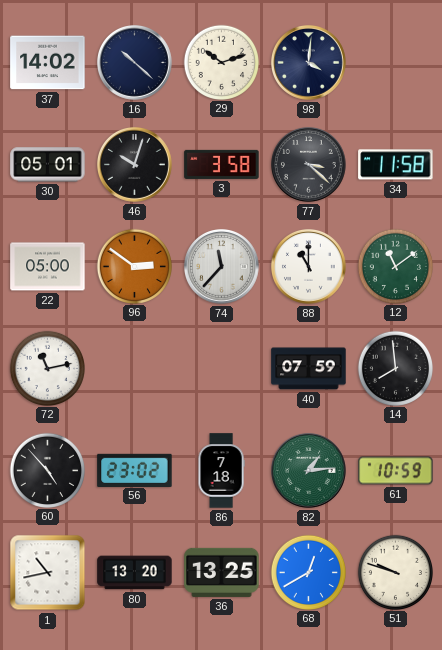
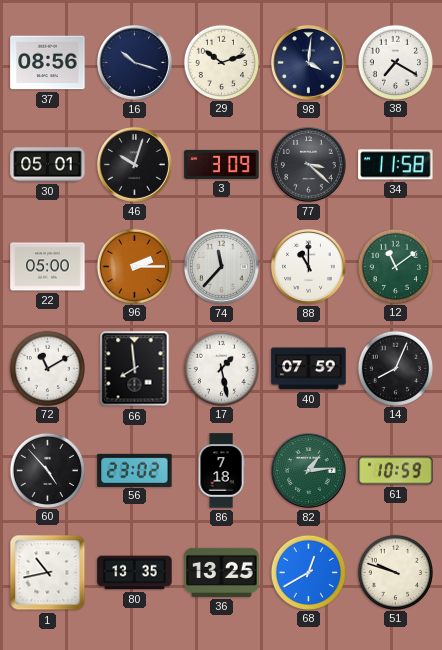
37: 14:02 -> 08:56 (48, 63)
16: 10:22 -> 10:18 (135, 63)
38: none -> 7:20 (395, 62)
3: 3:58 -> 3:09 (222, 164)
96: 2:51 -> 2:15 (134, 266)
72: 11:13 -> 11:10 (47, 368)
66: none -> 7:59 (135, 369)
17: none -> 1:28 (221, 368)
14: 7:59 -> 8:04 (395, 368)
80: 13:20 -> 13:35 (135, 573)
